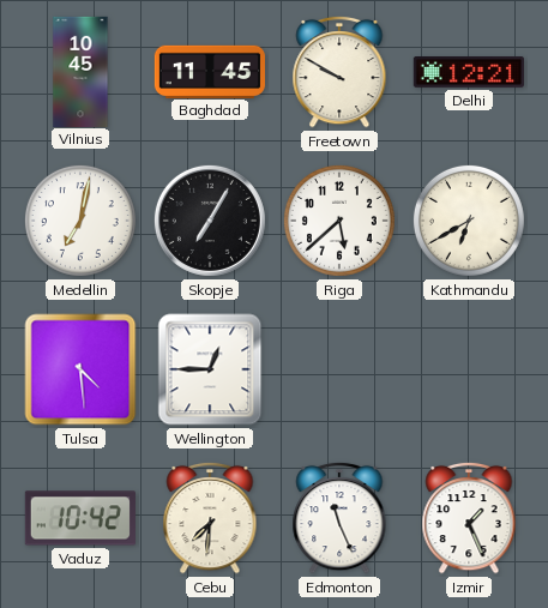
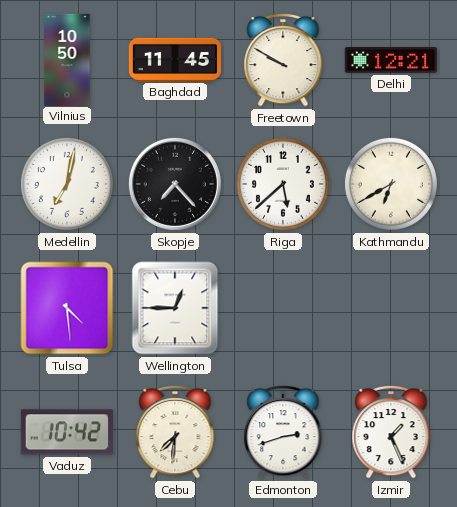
Vilnius: 10:45 -> 10:50 (67, 59)
Skopje: 7:05 -> 7:23 (175, 184)
Edmonton: 11:26 -> 2:42 (283, 432)
